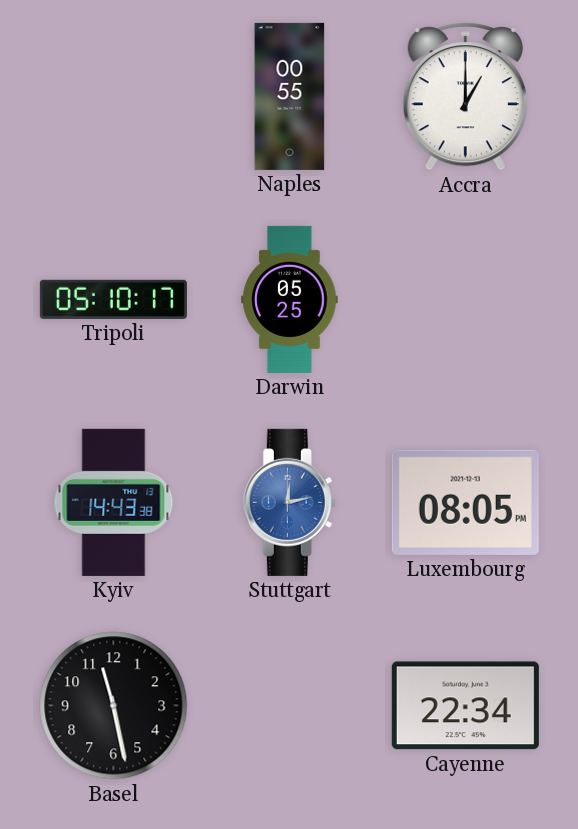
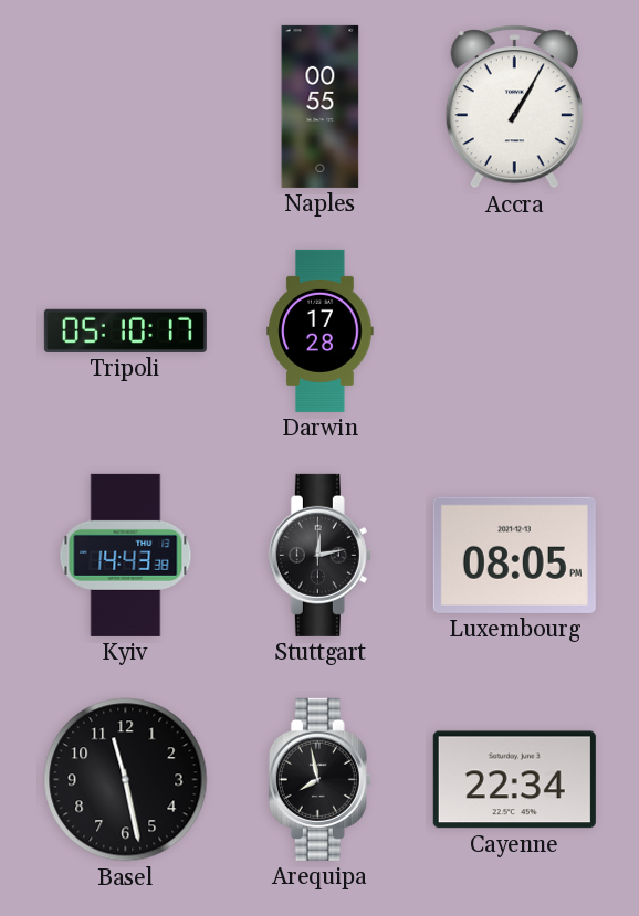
Accra: 1:00 -> 1:05 (514, 107)
Darwin: 05:25 -> 17:28 (321, 330)
Stuttgart dial: blue -> black (319, 555)
Arequipa: none -> 7:58 (319, 779)
